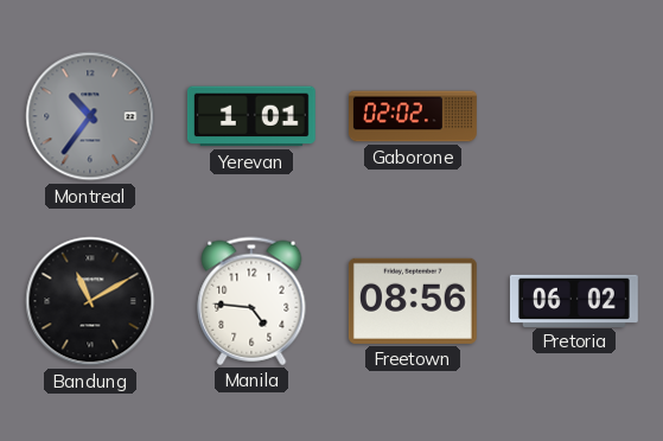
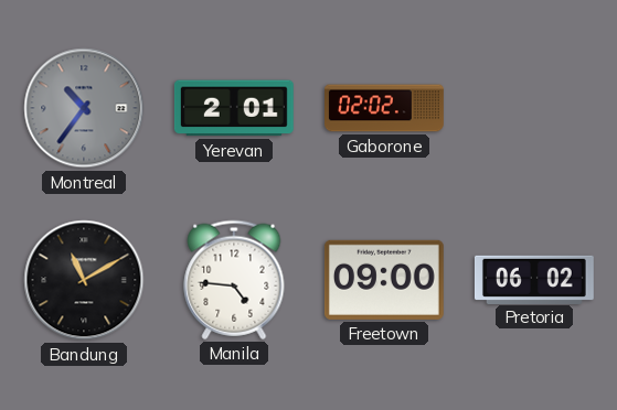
Yerevan: 1:01 -> 2:01 (234, 108)
Freetown: 08:56 -> 09:00 (384, 280)
